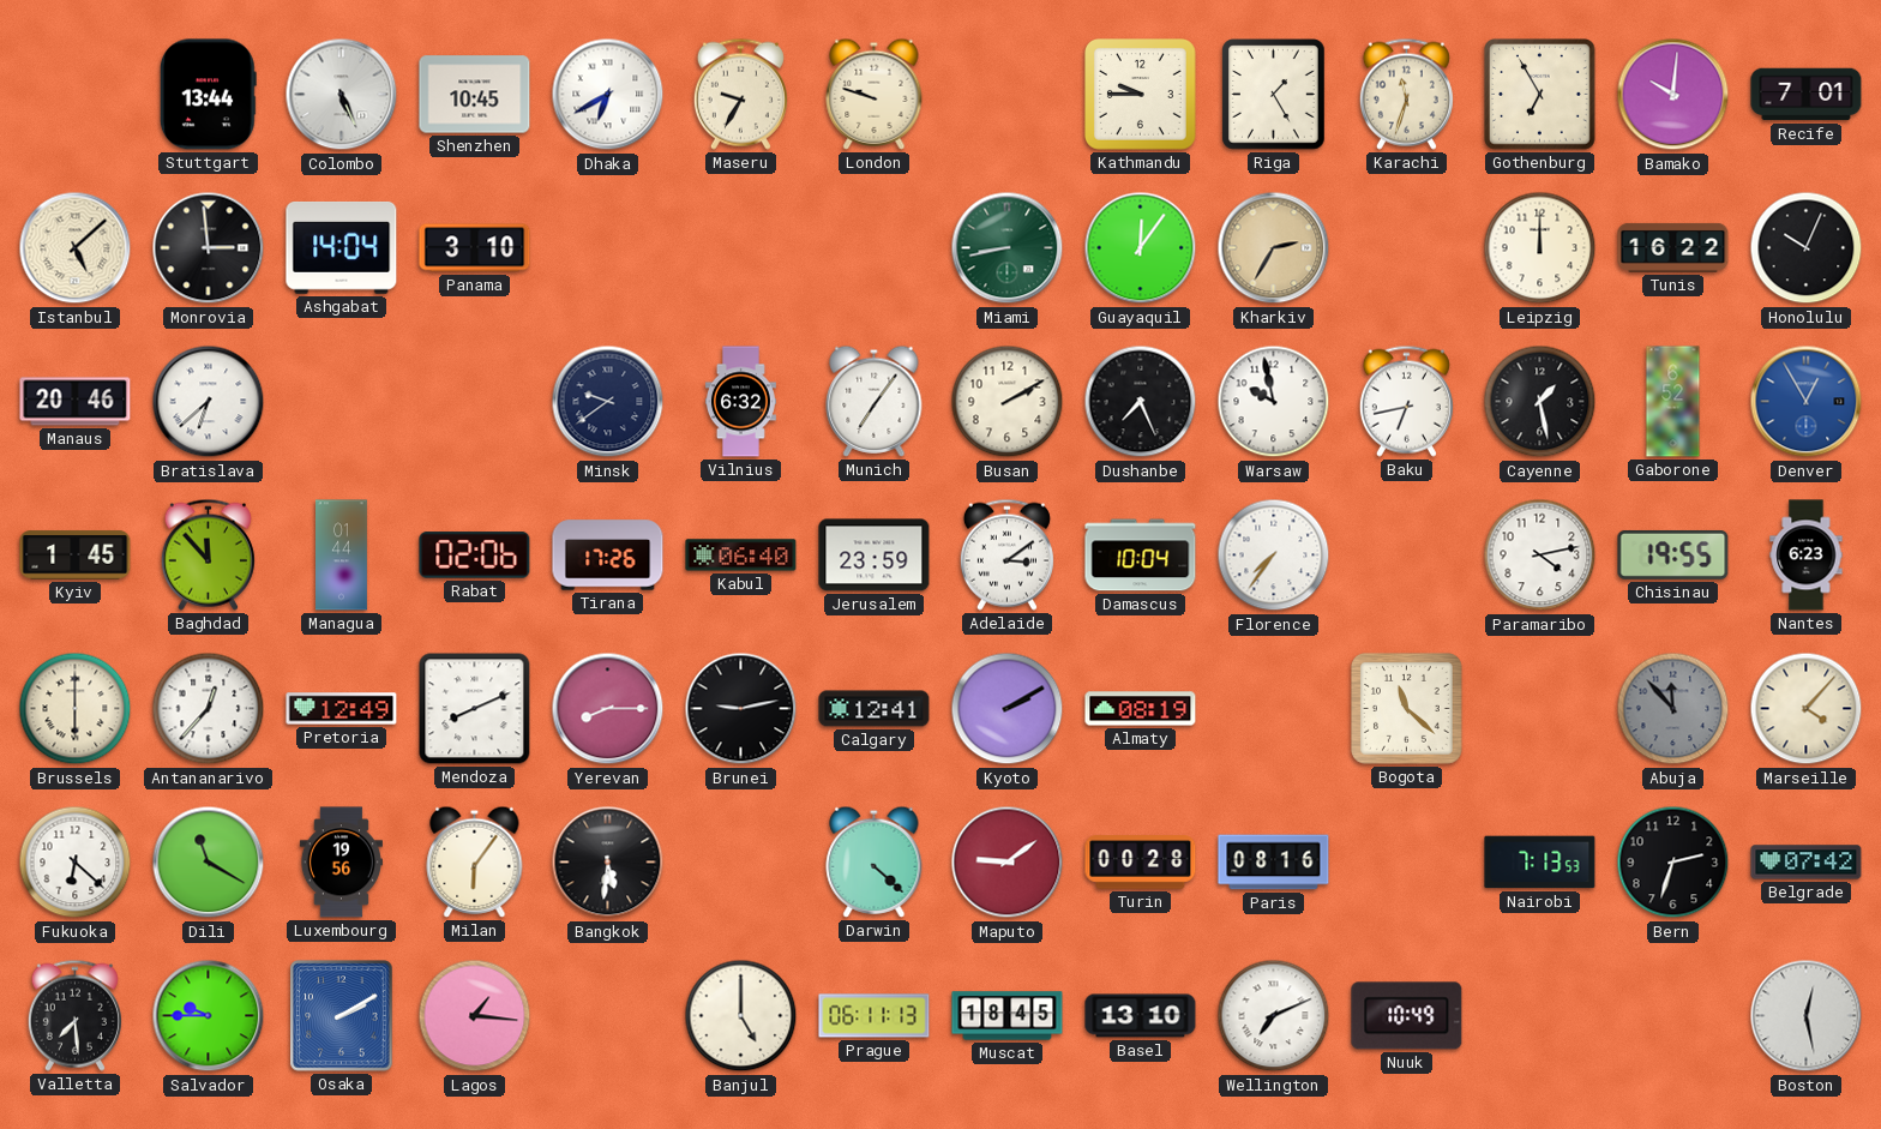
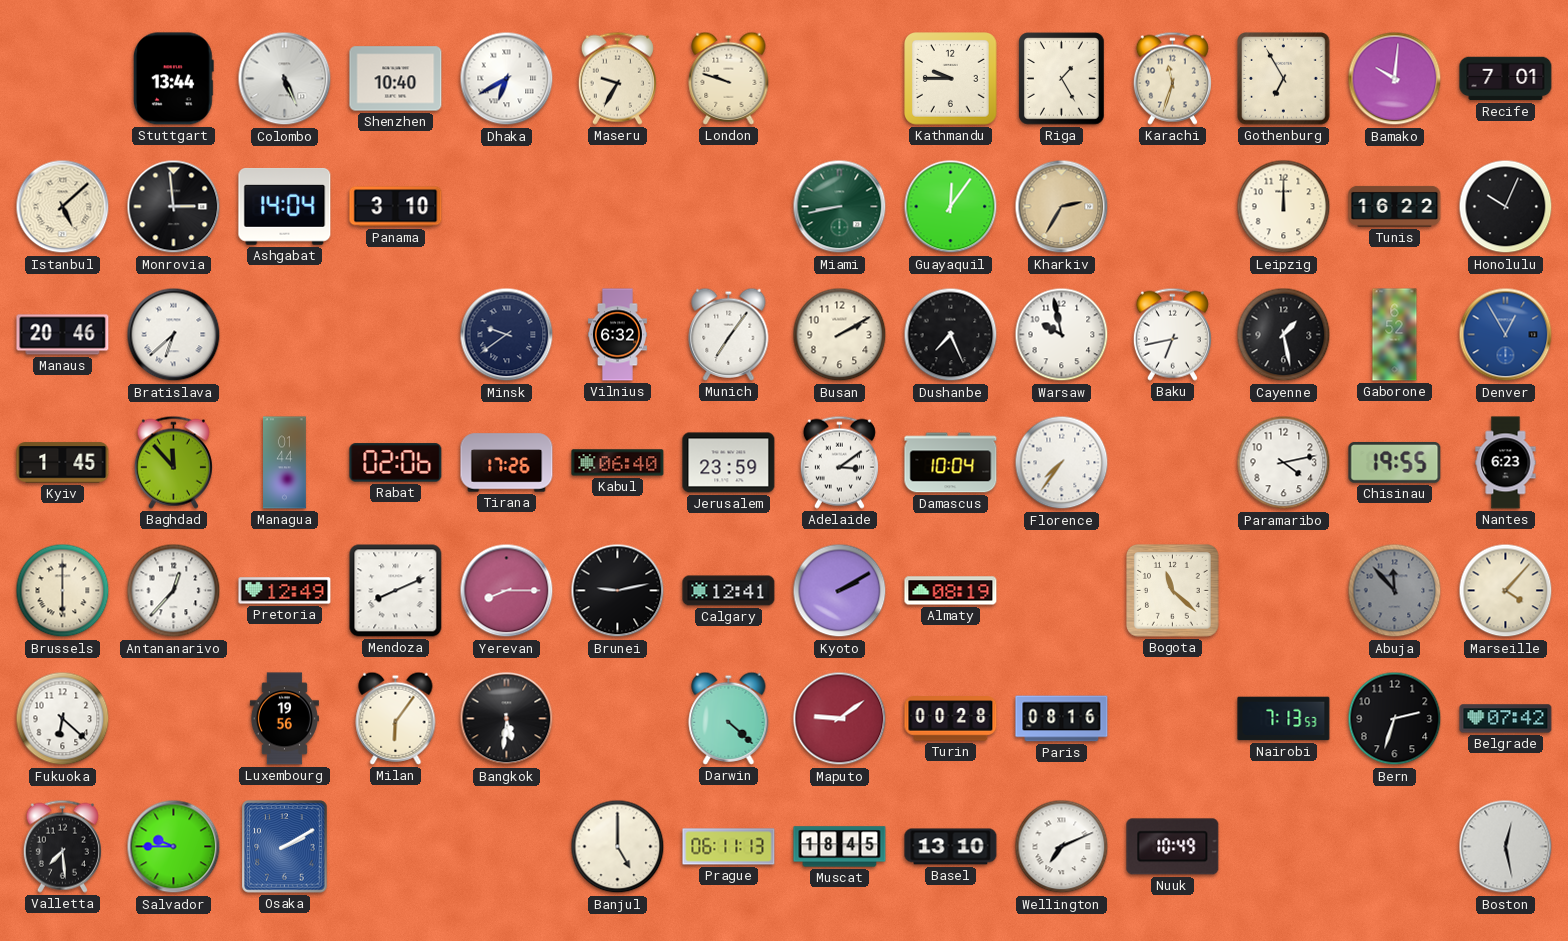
Shenzhen: 10:45 -> 10:40 (396, 79)
Dili: 11:20 -> none (209, 863)
Lagos: 1:16 -> none (475, 1016)
